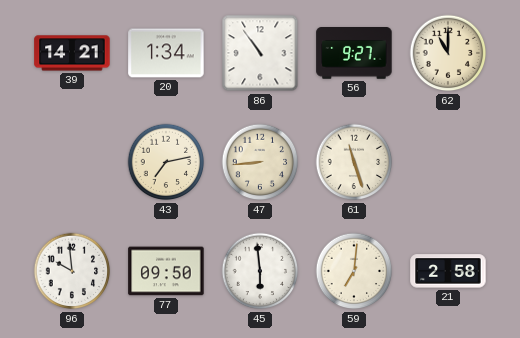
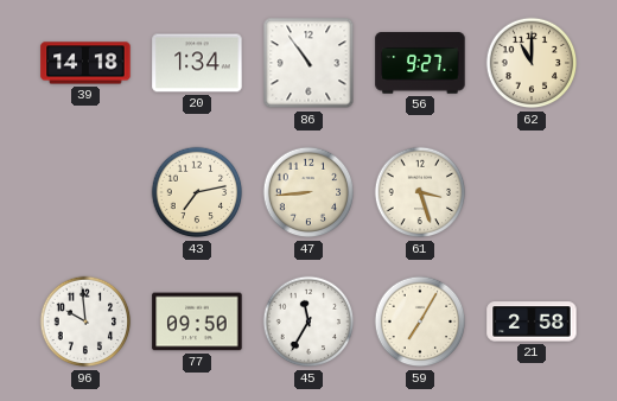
39: 14:21 -> 14:18 (85, 63)
61: 11:27 -> 3:27 (420, 192)
45: 5:59 -> 11:35 (308, 322)
59: 7:01 -> 7:05 (420, 322)
